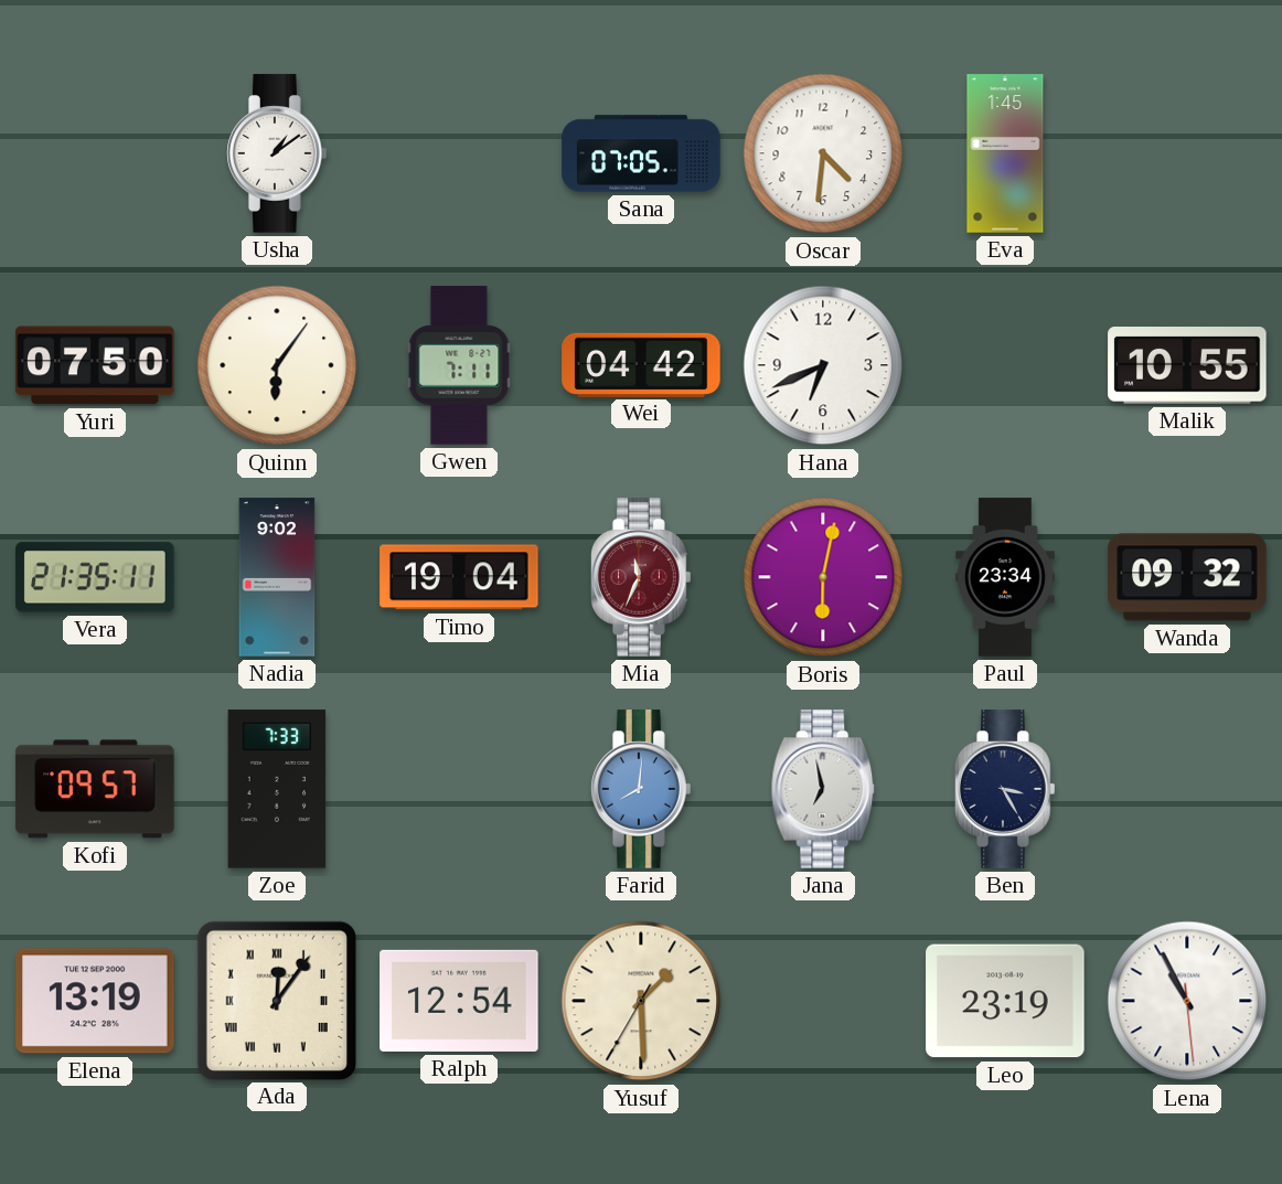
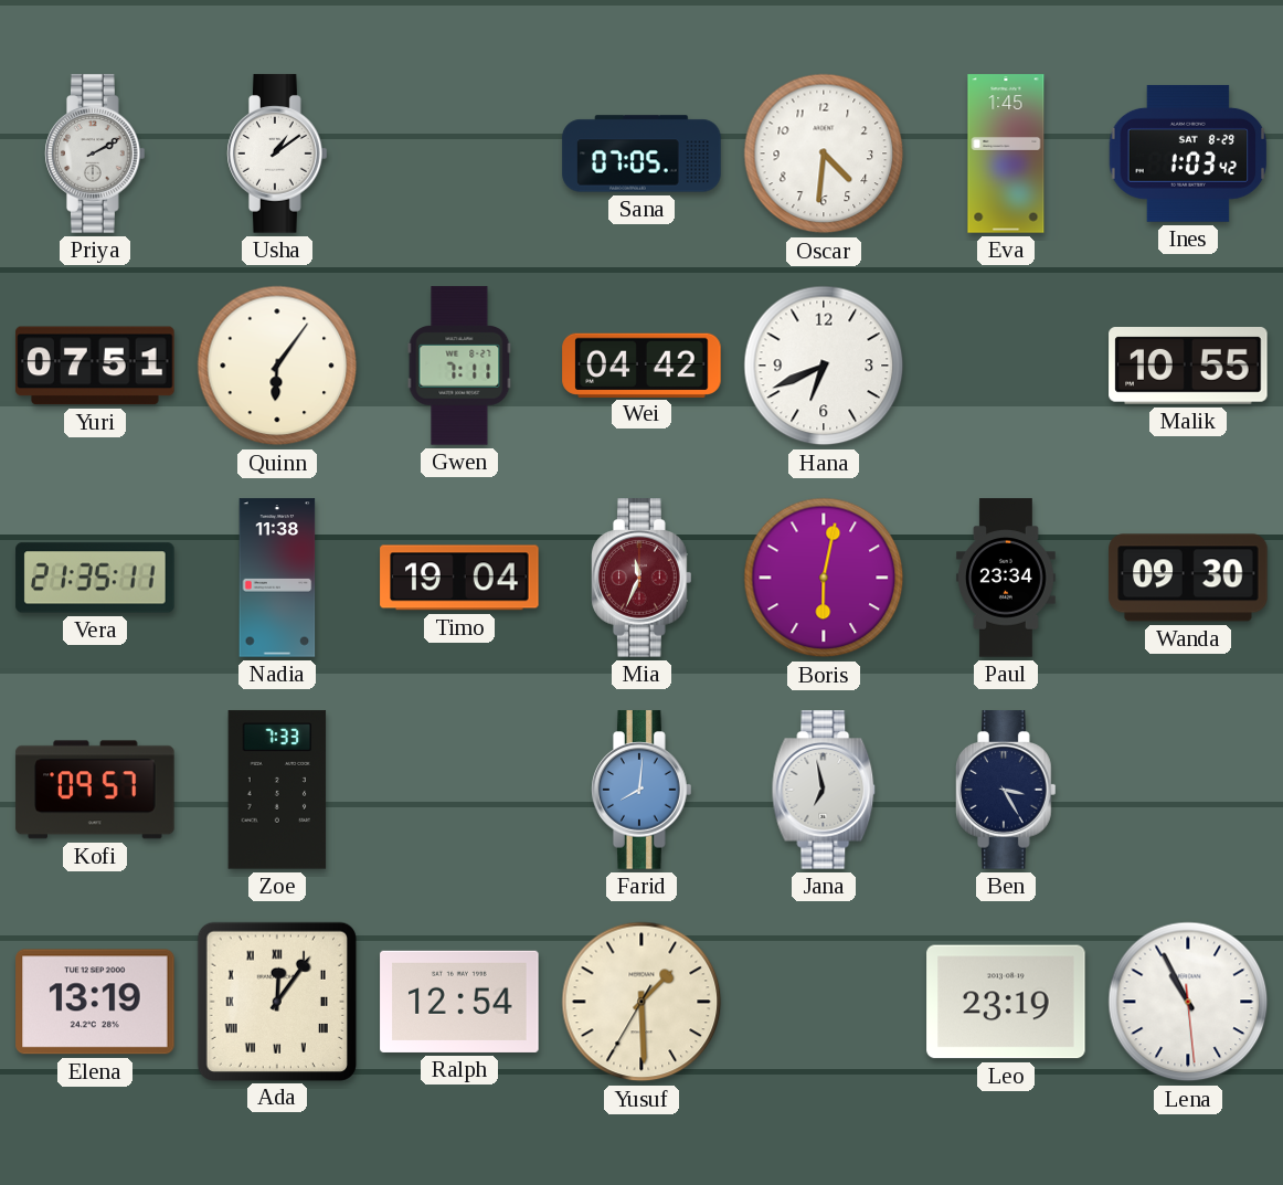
Priya: none -> 2:10 (95, 154)
Ines: none -> 1:03 (1188, 154)
Yuri: 07:50 -> 07:51 (95, 366)
Nadia: 9:02 -> 11:38 (277, 578)
Wanda: 09:32 -> 09:30 (1188, 578)
